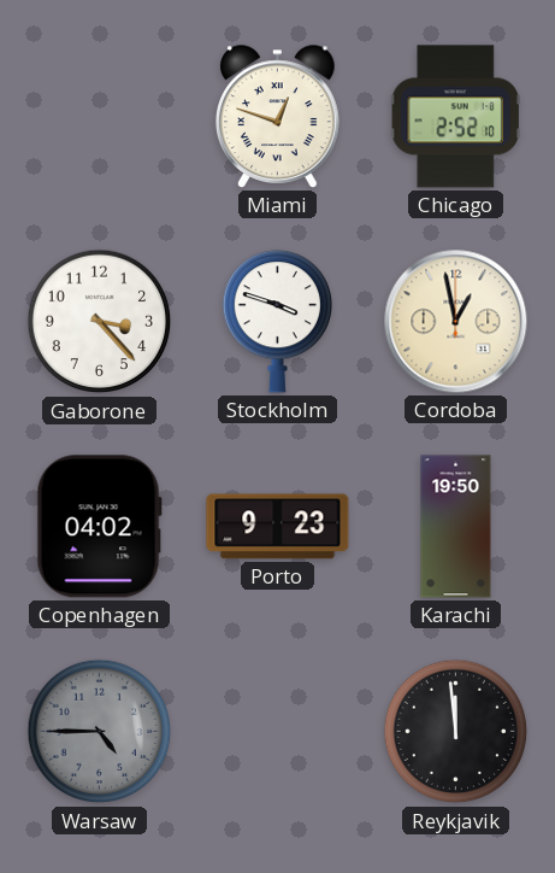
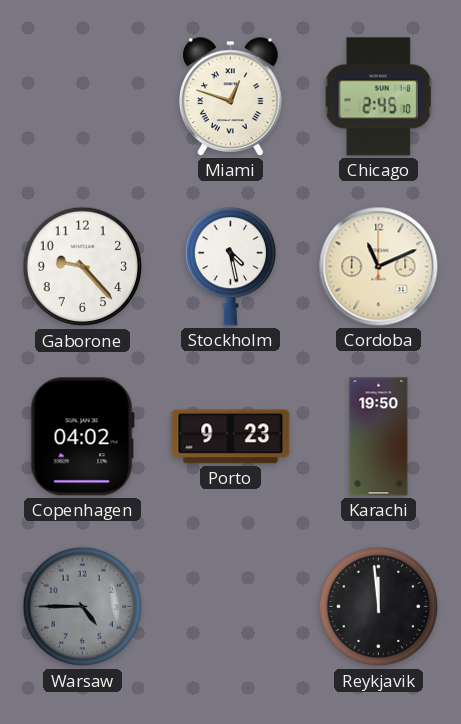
Chicago: 2:52 -> 2:45 (378, 97)
Gaborone: 3:23 -> 9:23 (83, 267)
Stockholm: 3:48 -> 4:28 (230, 267)
Cordoba: 12:58 -> 11:11 (379, 267)
